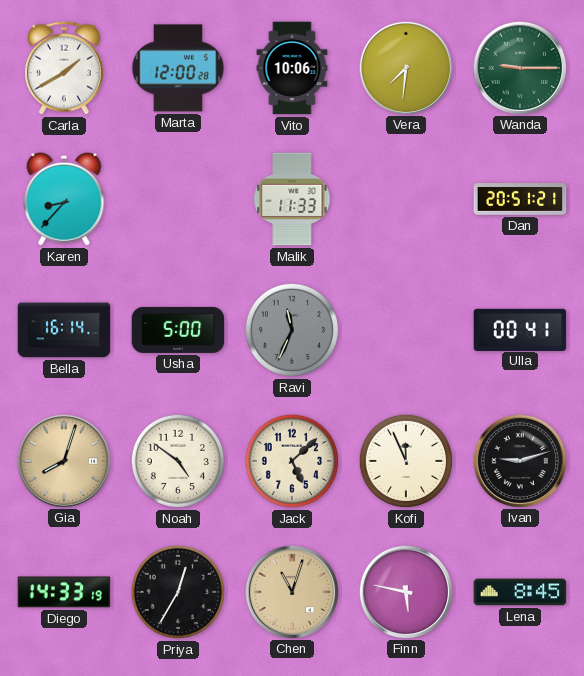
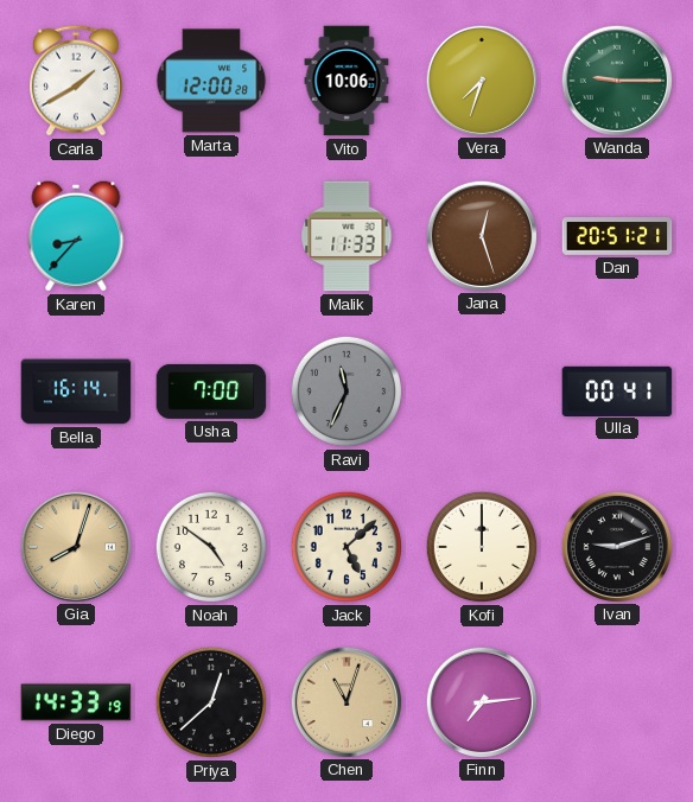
Vera: 7:31 -> 7:33 (481, 79)
Jana: none -> 12:27 (481, 235)
Usha: 5:00 -> 7:00 (211, 392)
Kofi: 11:56 -> 12:00 (482, 547)
Priya: 12:35 -> 12:38 (211, 702)
Finn: 5:47 -> 7:14 (481, 701)
Lena: 8:45 -> none (520, 592)
